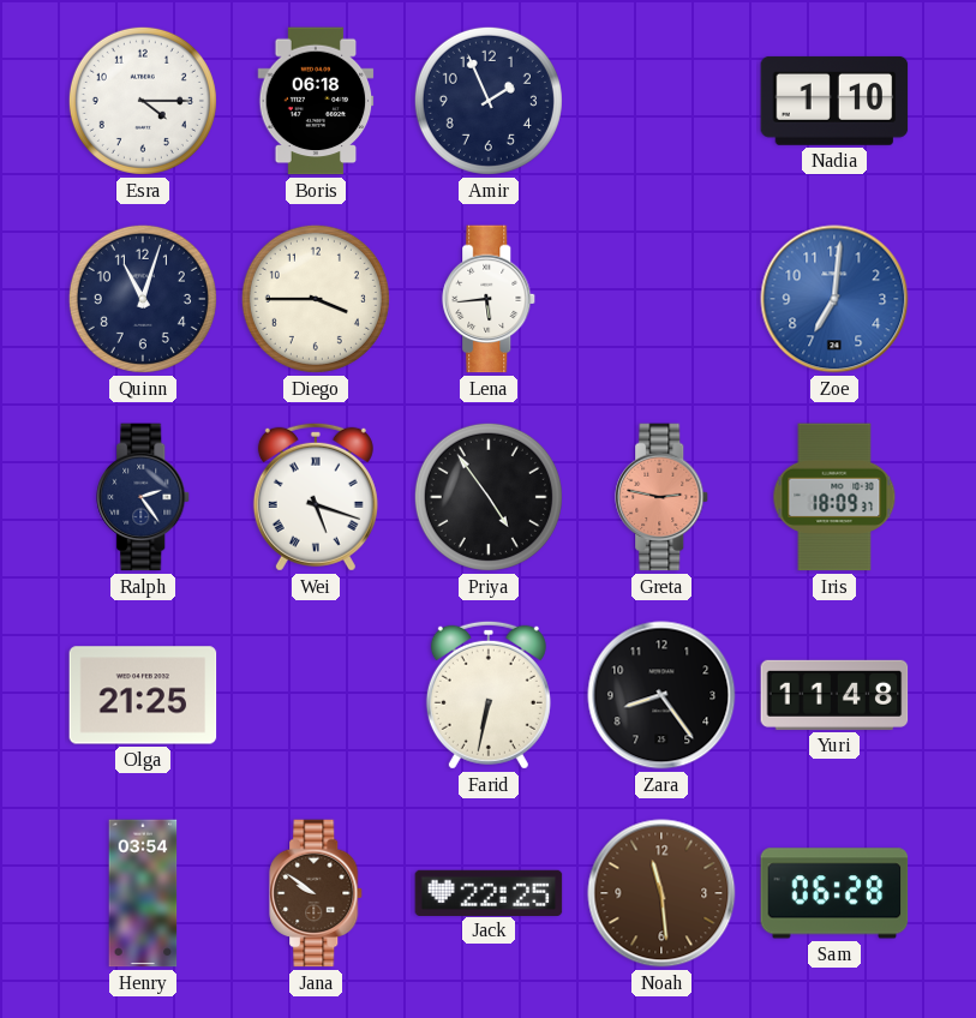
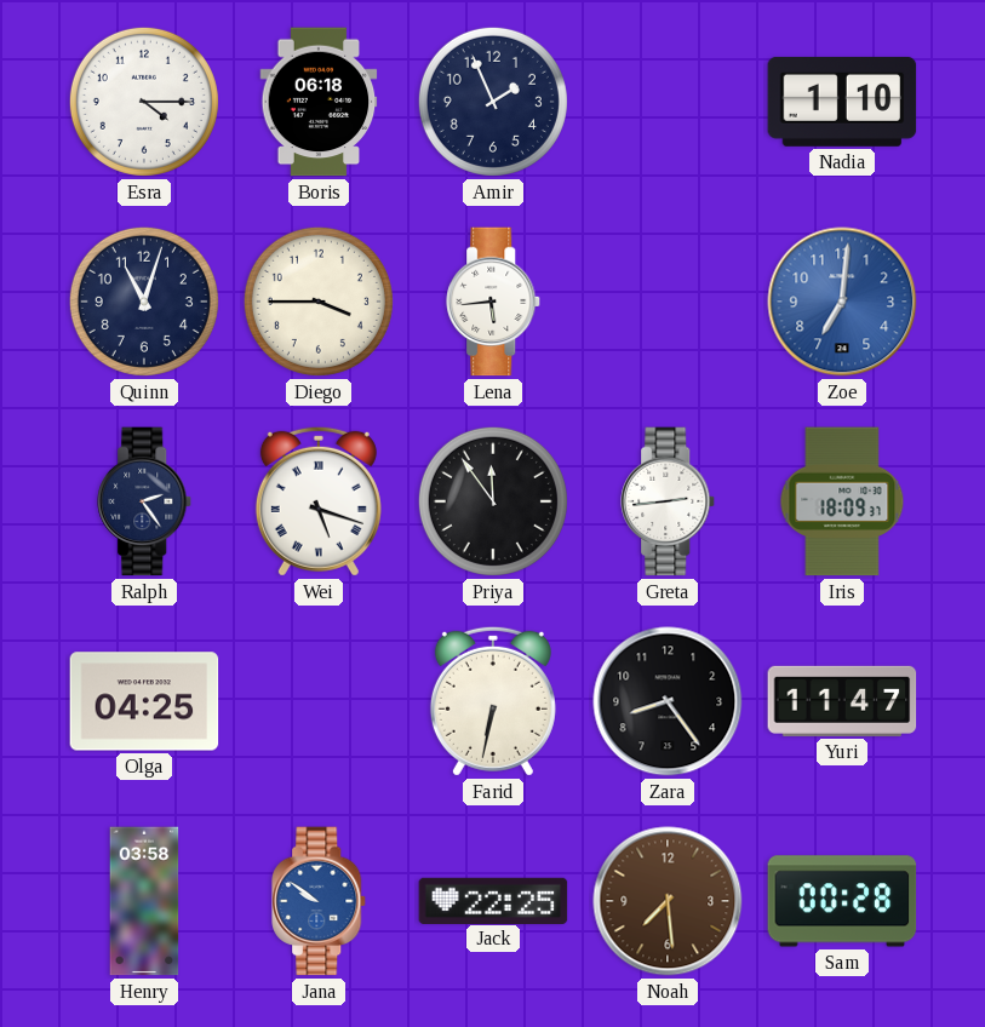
Priya: 4:54 -> 11:54 (493, 501)
Greta: 2:47 -> 2:44 (669, 501)
Greta dial: salmon -> white (669, 501)
Olga: 21:25 -> 04:25 (144, 701)
Yuri: 11:48 -> 11:47 (842, 701)
Henry: 03:54 -> 03:58 (144, 901)
Jana dial: brown -> blue (320, 901)
Noah: 11:29 -> 7:29 (668, 901)
Sam: 06:28 -> 00:28 (842, 901)
